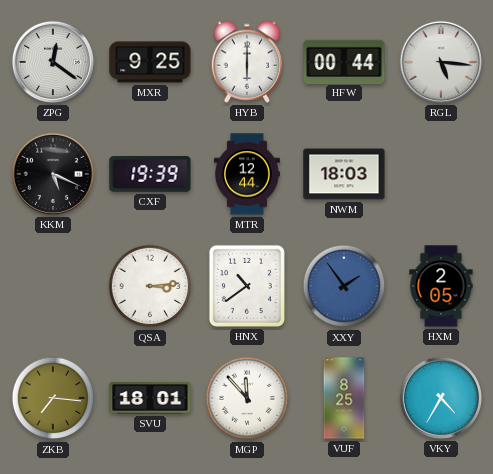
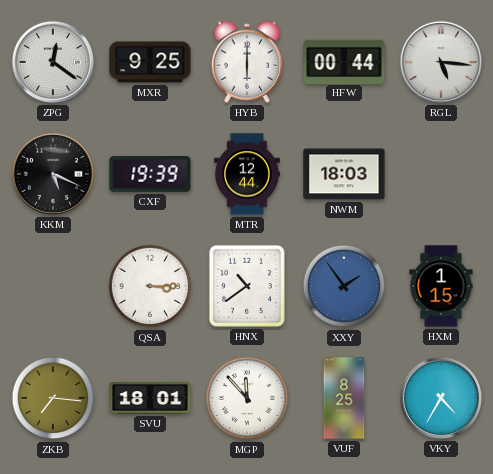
QSA: 3:14 -> 3:15 (150, 286)
HXM: 2:05 -> 1:15 (441, 286)
